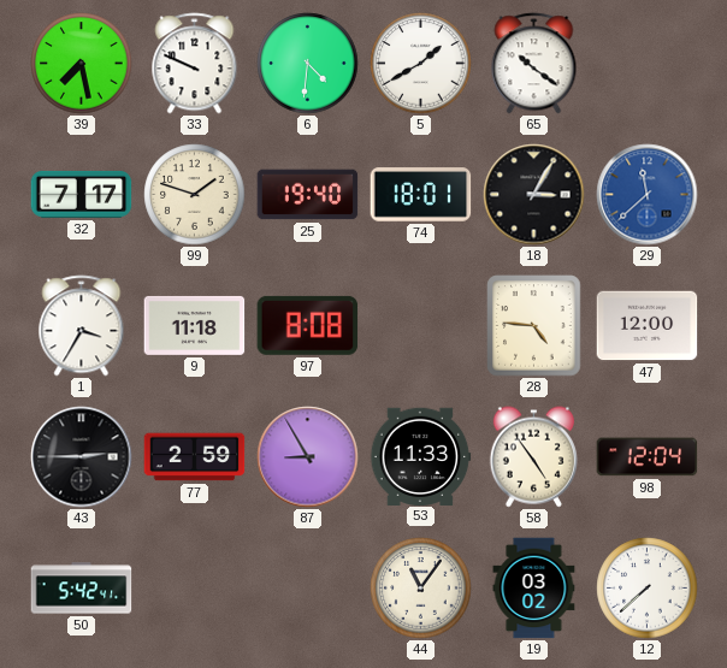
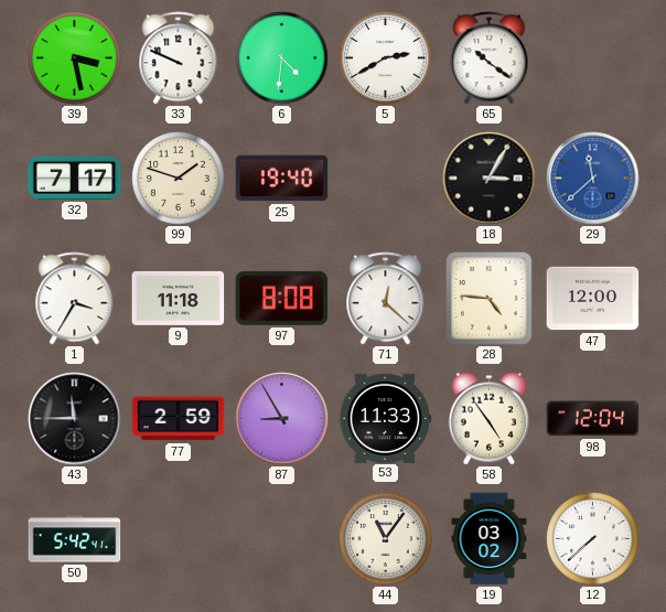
39: 7:28 -> 3:28 (75, 58)
5: 1:40 -> 2:40 (386, 58)
74: 18:01 -> none (421, 195)
71: none -> 12:22 (386, 299)
43: 2:45 -> 11:45 (75, 419)
